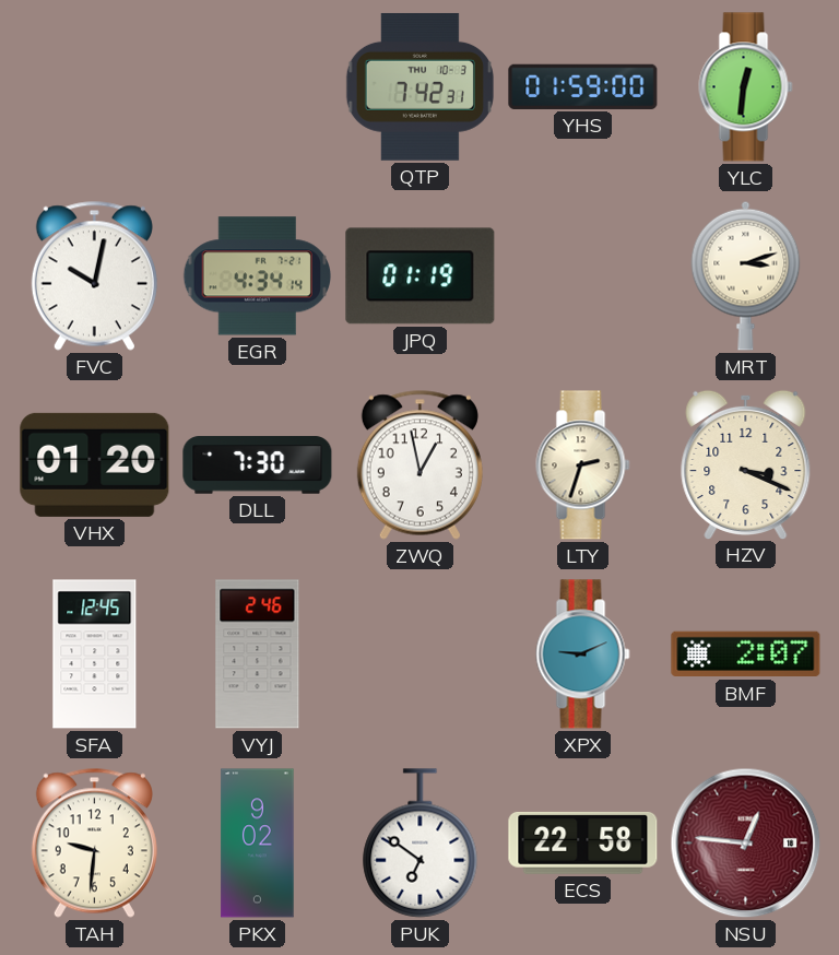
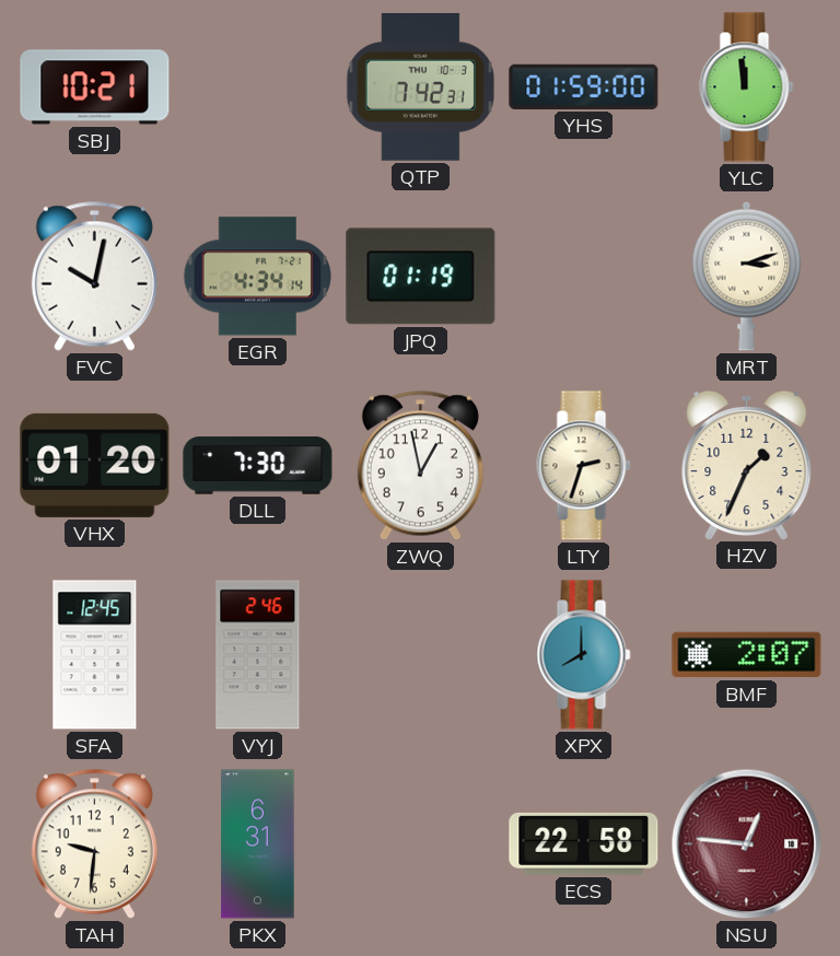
SBJ: none -> 10:21 (95, 88)
YLC: 12:31 -> 11:59 (747, 88)
HZV: 3:19 -> 1:34 (747, 465)
XPX: 9:11 -> 8:00 (584, 655)
PKX: 9:02 -> 6:31 (258, 844)
PUK: 6:51 -> none (421, 844)
